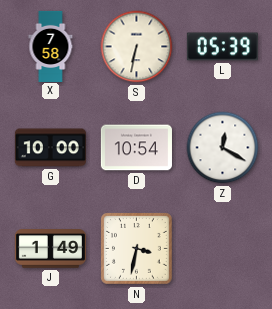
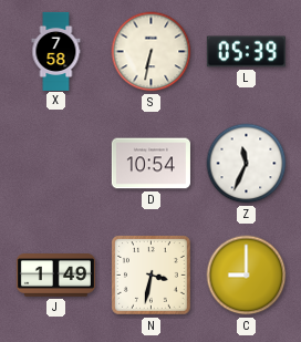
G: 10:00 -> none (50, 148)
Z: 12:20 -> 11:34 (247, 164)
C: none -> 9:00 (247, 276)
